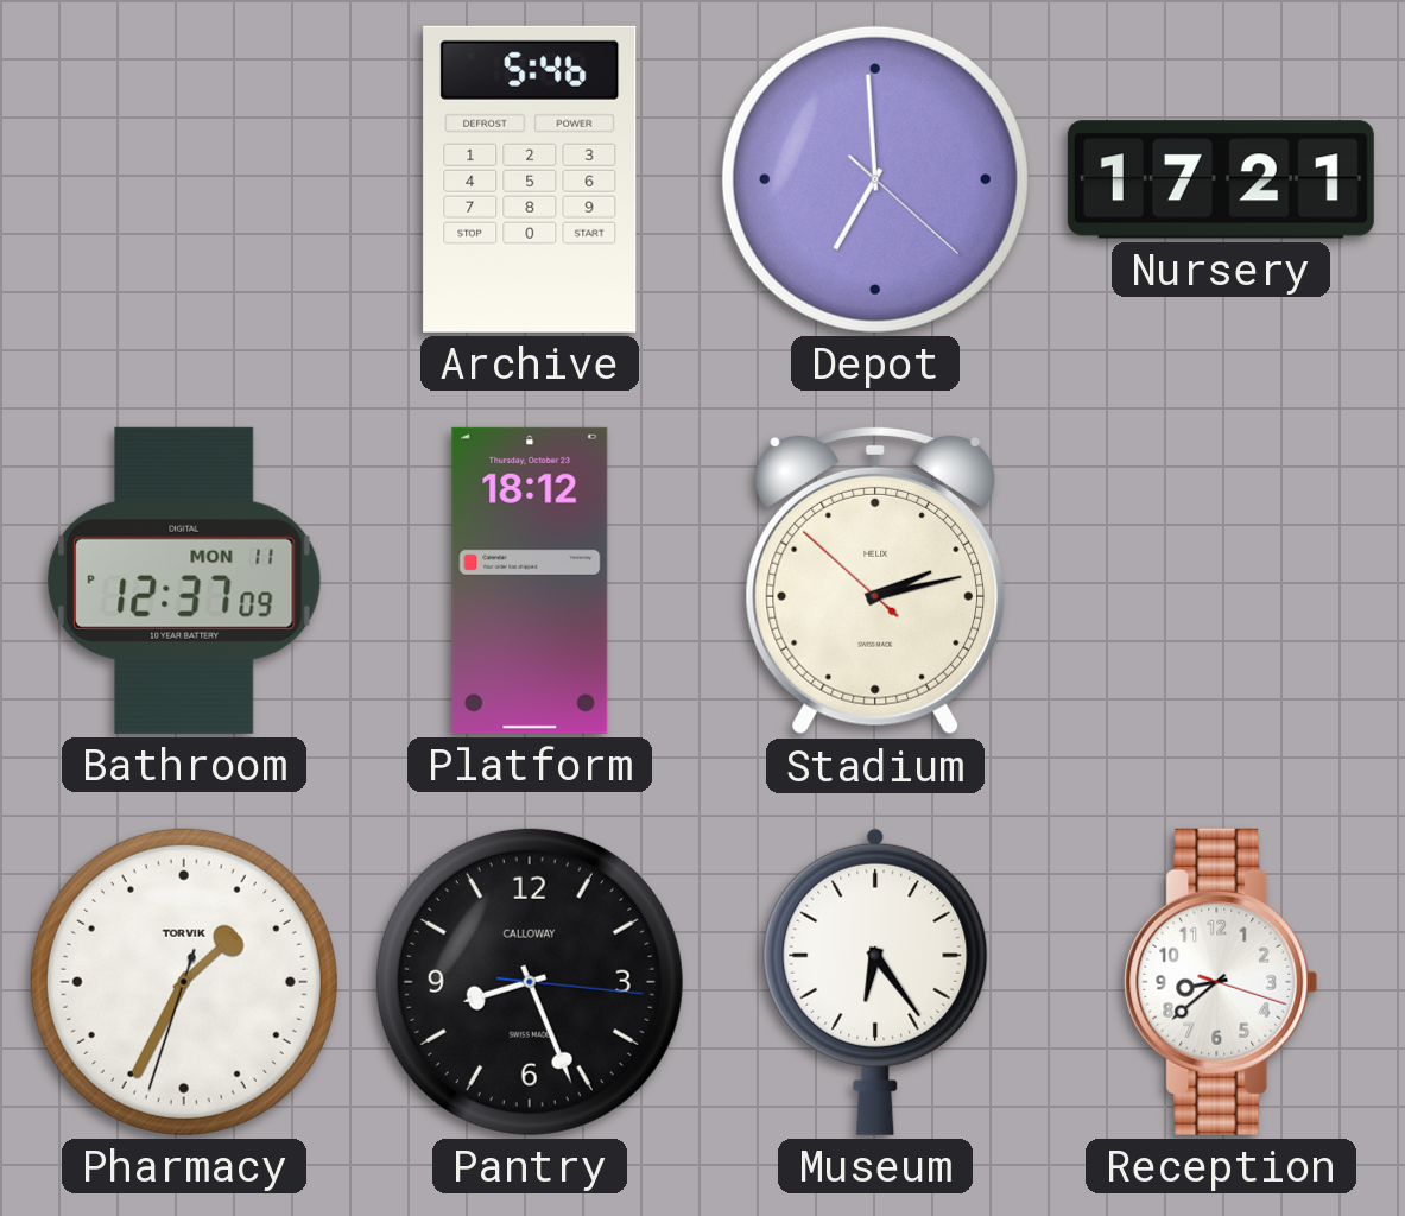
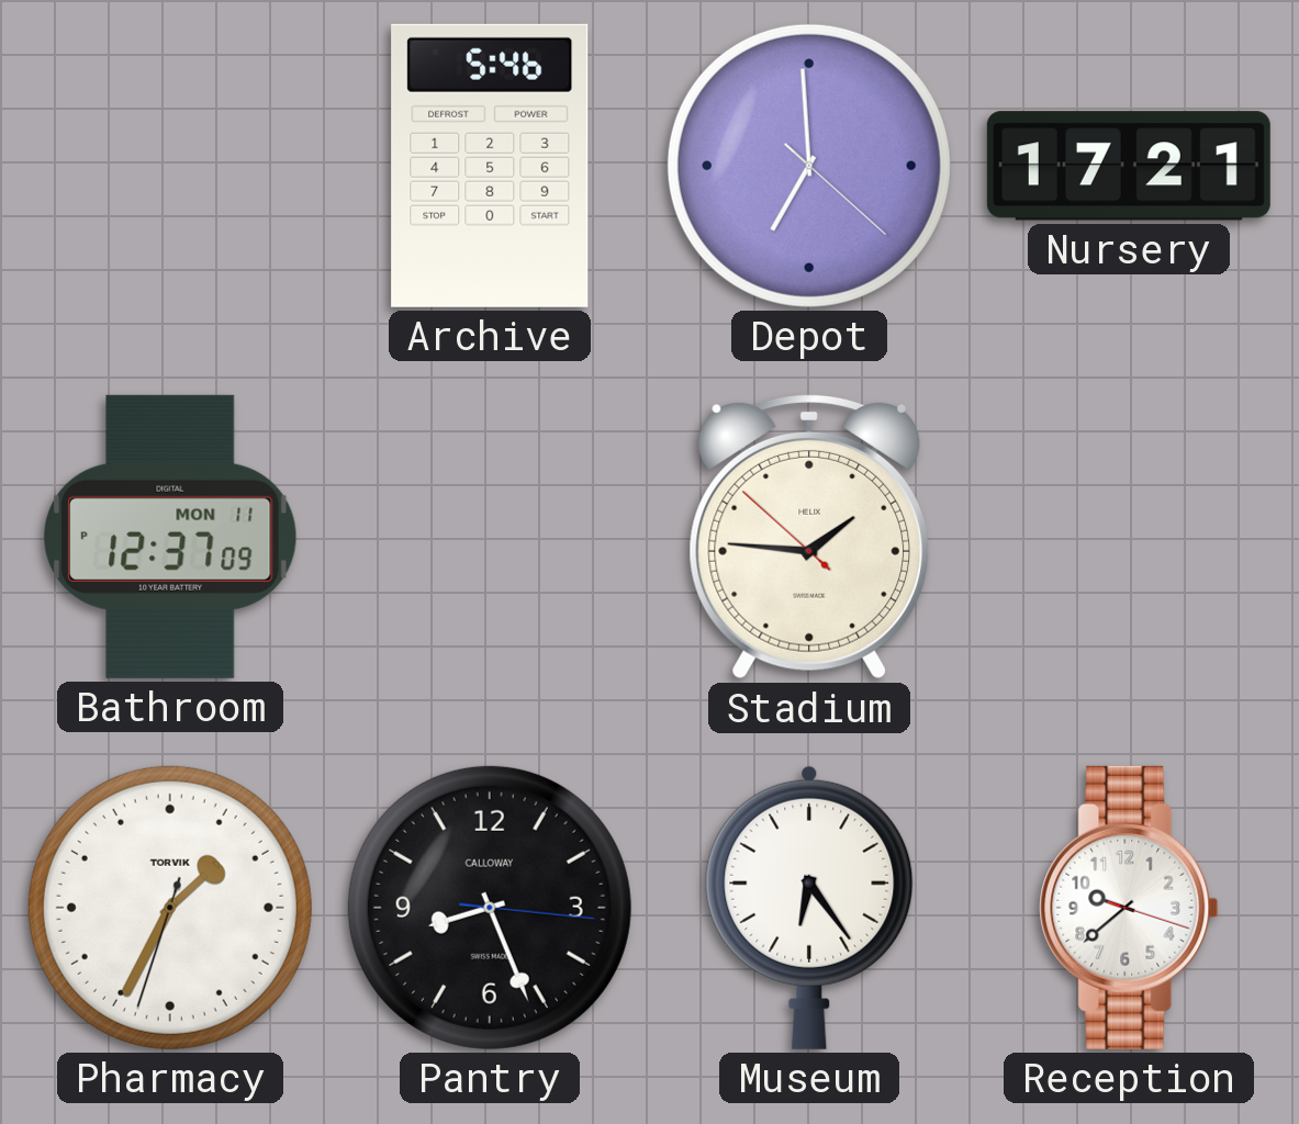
Platform: 18:12 -> none (530, 581)
Stadium: 2:12 -> 1:45 (808, 537)
Reception: 8:38 -> 9:38 (1129, 908)
